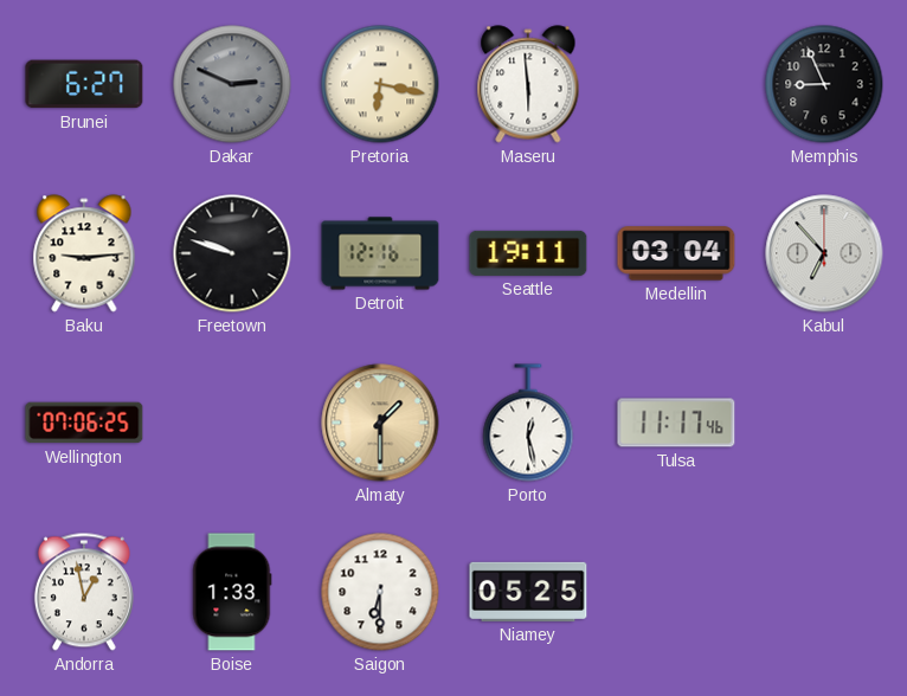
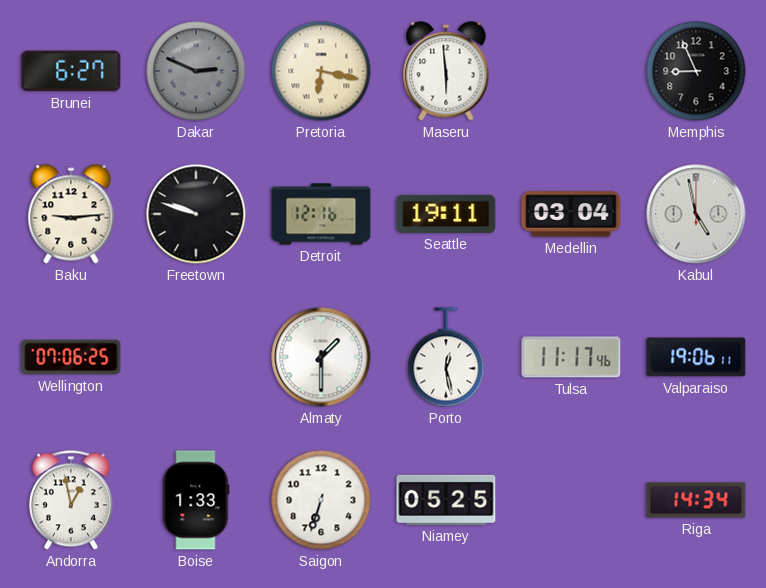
Kabul: 6:53 -> 4:58 (696, 214)
Almaty dial: champagne -> white (321, 357)
Valparaiso: none -> 19:06 (696, 357)
Saigon: 6:30 -> 6:33 (321, 500)
Riga: none -> 14:34 (696, 500)
